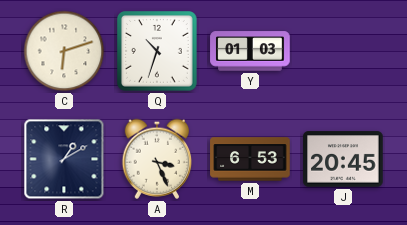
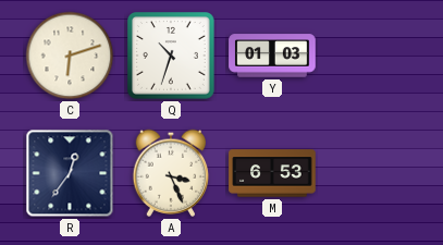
R: 1:10 -> 12:36 (70, 173)
J: 20:45 -> none (343, 159)
